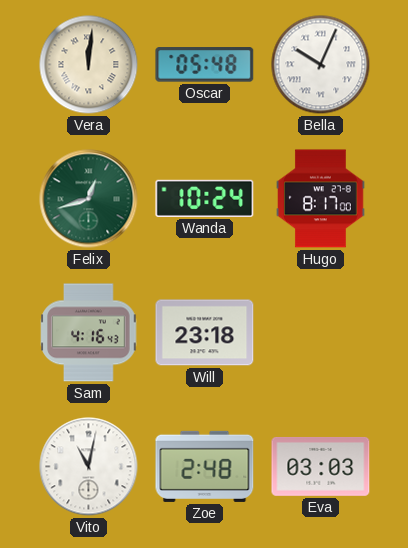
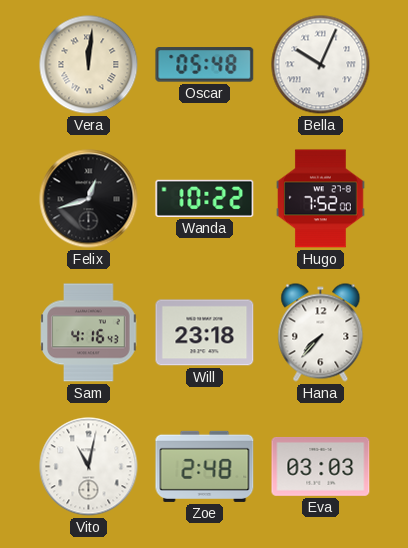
Felix dial: green -> black (89, 199)
Wanda: 10:24 -> 10:22 (205, 198)
Hugo: 8:17 -> 7:52 (321, 199)
Hana: none -> 7:37 (321, 333)
